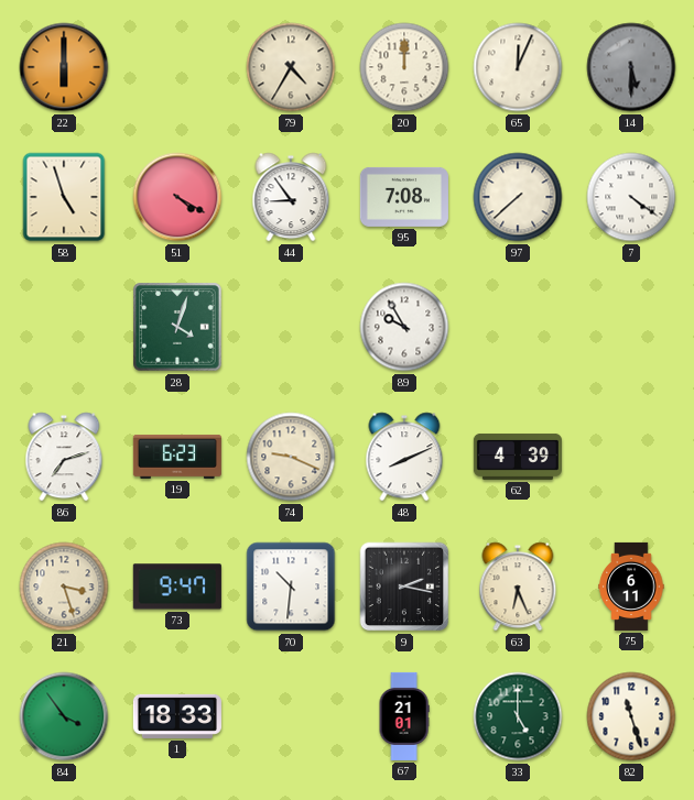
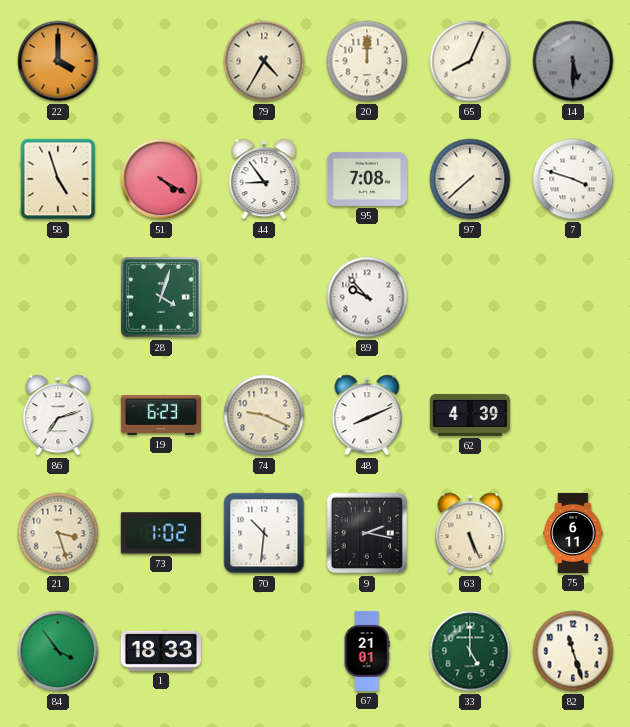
22: 6:00 -> 4:00 (58, 61)
65: 12:04 -> 8:04 (470, 61)
7: 4:21 -> 3:48 (573, 179)
89: 9:55 -> 9:53 (367, 297)
73: 9:47 -> 1:02 (161, 533)
63: 6:26 -> 5:26 (470, 533)
